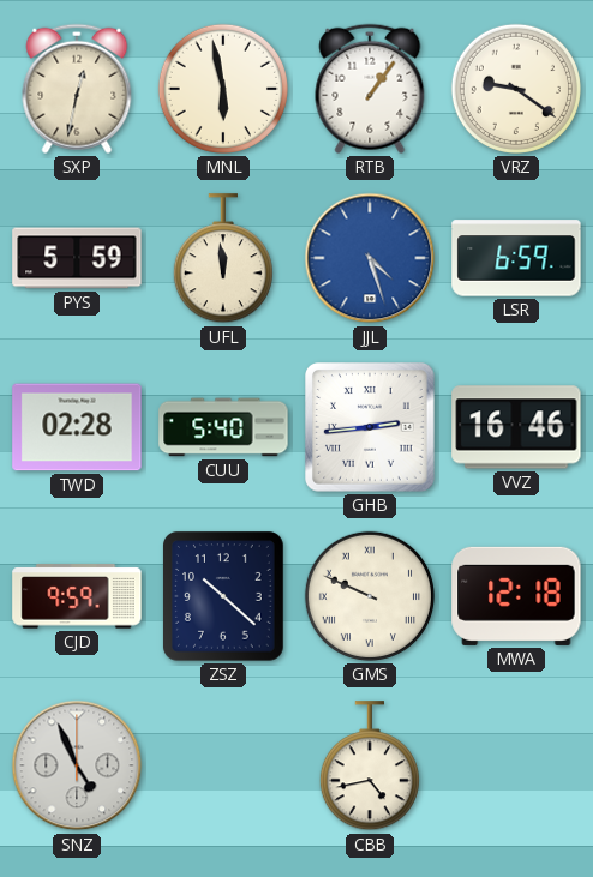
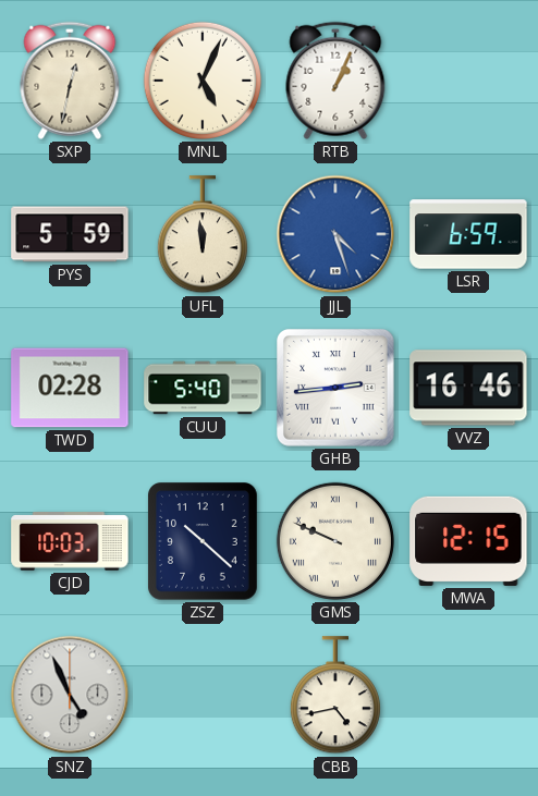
MNL: 5:58 -> 5:04 (203, 81)
RTB: 1:06 -> 1:04 (335, 81)
VRZ: 9:21 -> none (516, 89)
CJD: 9:59 -> 10:03 (70, 541)
MWA: 12:18 -> 12:15 (468, 541)
